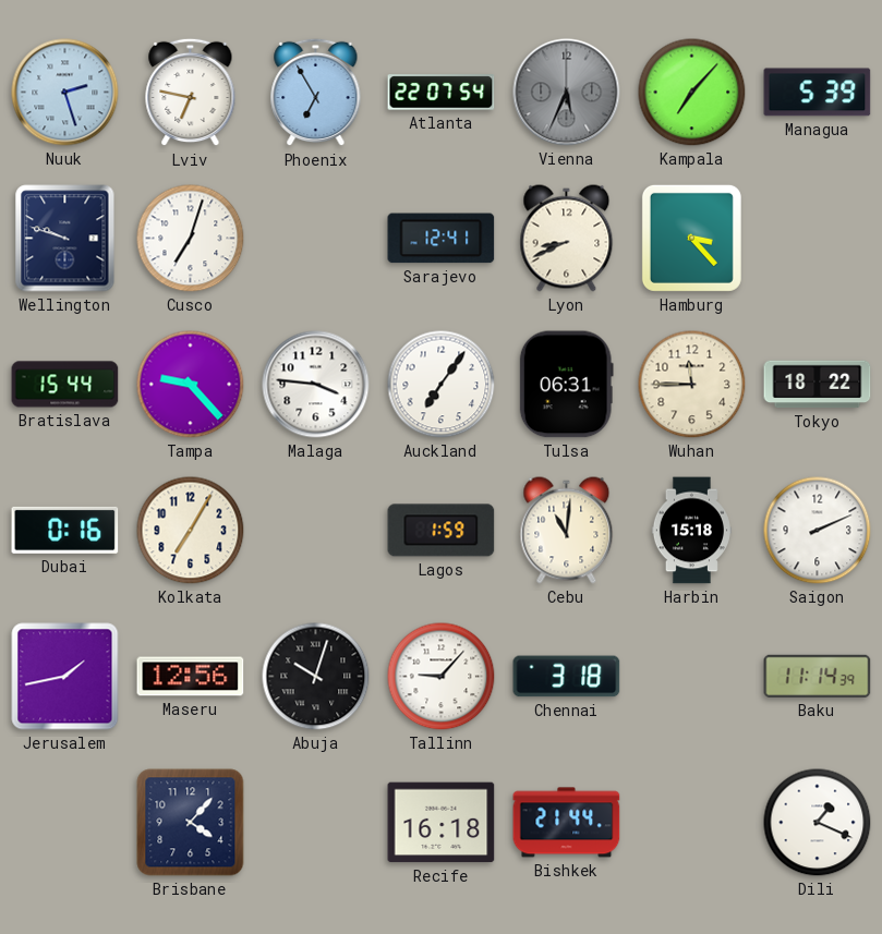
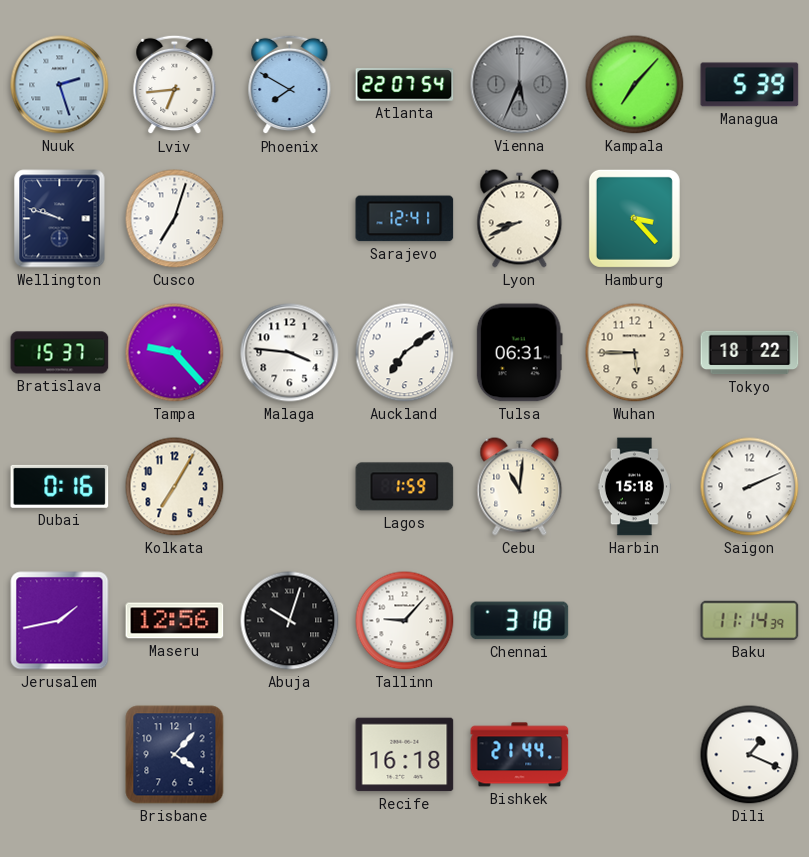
Lviv: 6:47 -> 6:44 (175, 85)
Phoenix: 6:55 -> 7:50 (290, 85)
Bratislava: 15:44 -> 15:37 (60, 353)
Auckland: 7:06 -> 7:09 (405, 353)
Wuhan: 11:45 -> 5:45 (635, 353)
